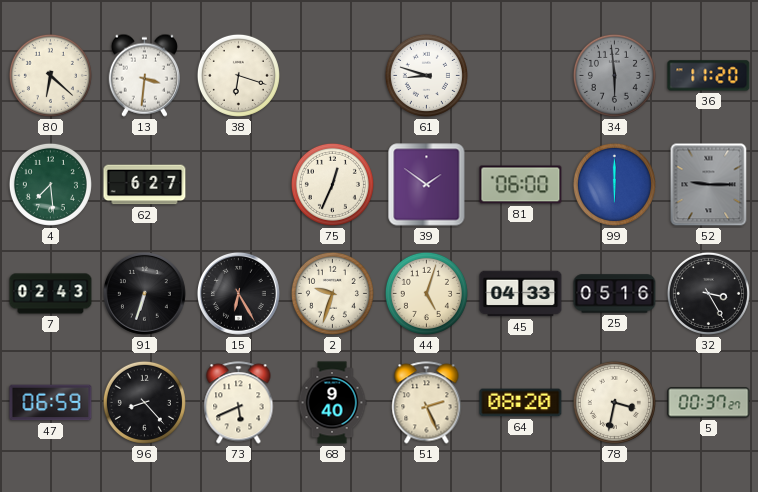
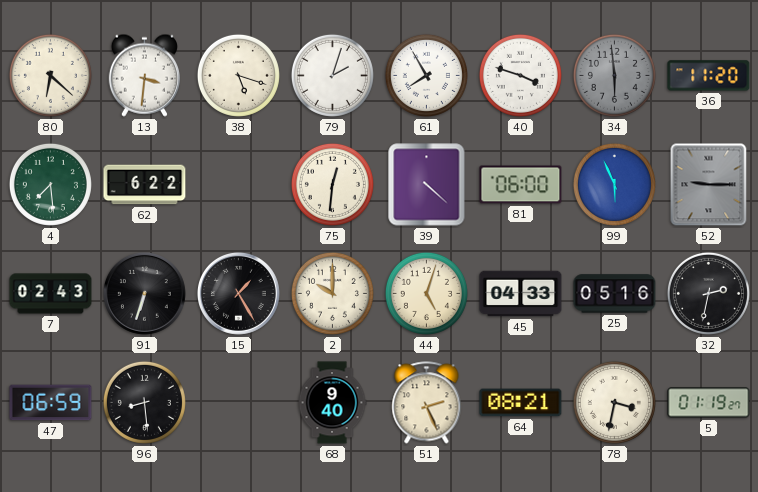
38: 6:18 -> 5:18 (238, 75)
79: none -> 2:03 (332, 75)
61: 8:48 -> 7:55 (426, 75)
40: none -> 3:48 (520, 75)
62: 6:27 -> 6:22 (145, 185)
75: 12:34 -> 12:31 (332, 184)
39: 1:51 -> 4:22 (427, 185)
99: 6:00 -> 5:56 (614, 184)
15: 6:25 -> 1:25 (238, 293)
2: 9:33 -> 10:00 (332, 293)
32: 3:25 -> 2:32 (708, 293)
96: 8:23 -> 8:29 (144, 402)
73: 5:41 -> none (239, 403)
64: 08:20 -> 08:21 (521, 403)
5: 00:37 -> 01:19 (709, 403)
